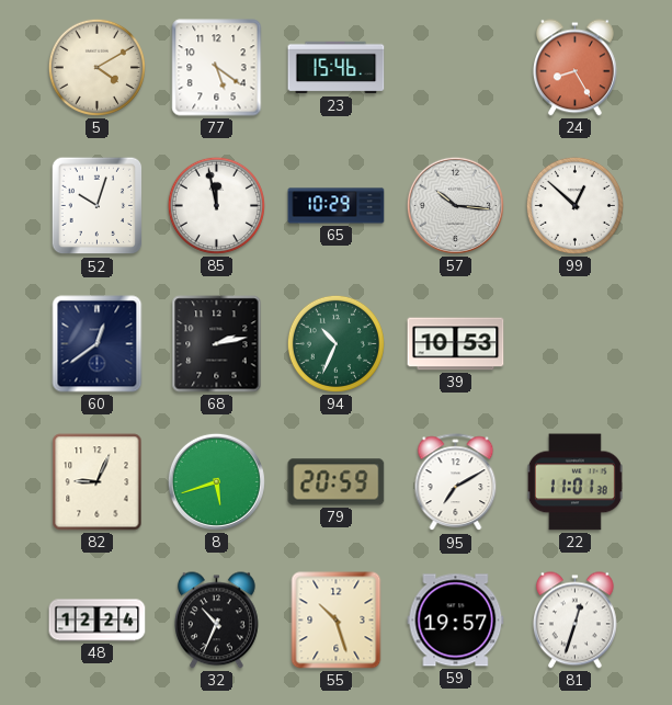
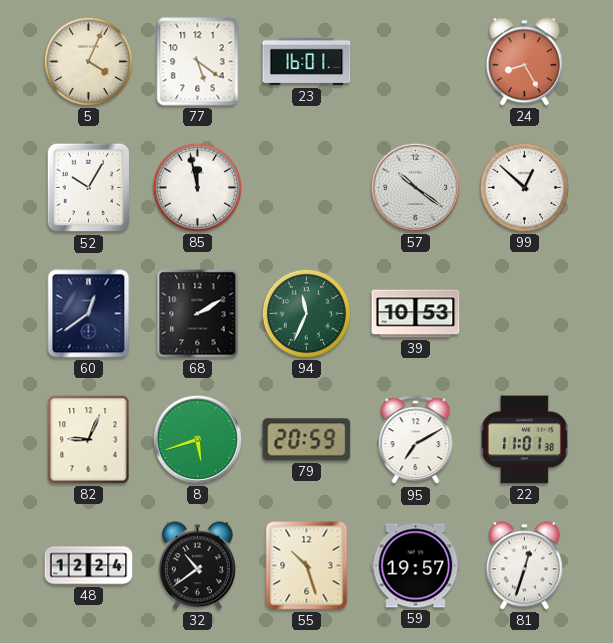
5: 4:10 -> 4:04 (88, 61)
23: 15:46 -> 16:01 (307, 62)
52: 10:03 -> 10:05 (89, 188)
65: 10:29 -> none (337, 206)
57: 10:16 -> 10:21 (415, 187)
68: 2:13 -> 2:10 (198, 314)
94: 10:34 -> 11:34 (306, 313)
32: 10:34 -> 10:39 (197, 566)
